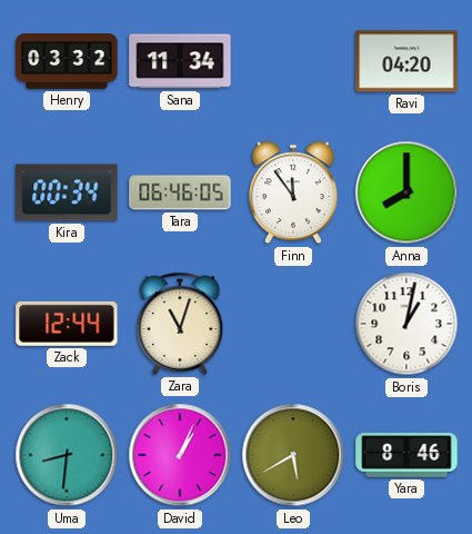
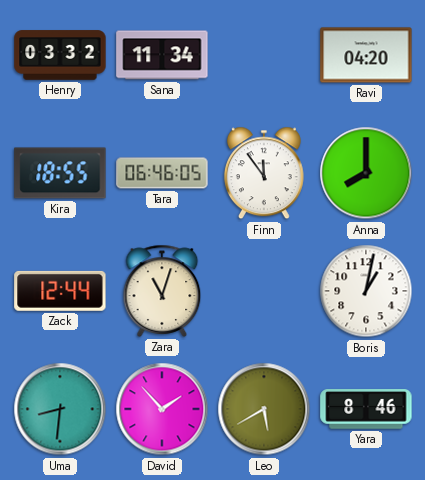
Kira: 00:34 -> 18:55 (60, 173)
David: 1:04 -> 1:53 (162, 409)
